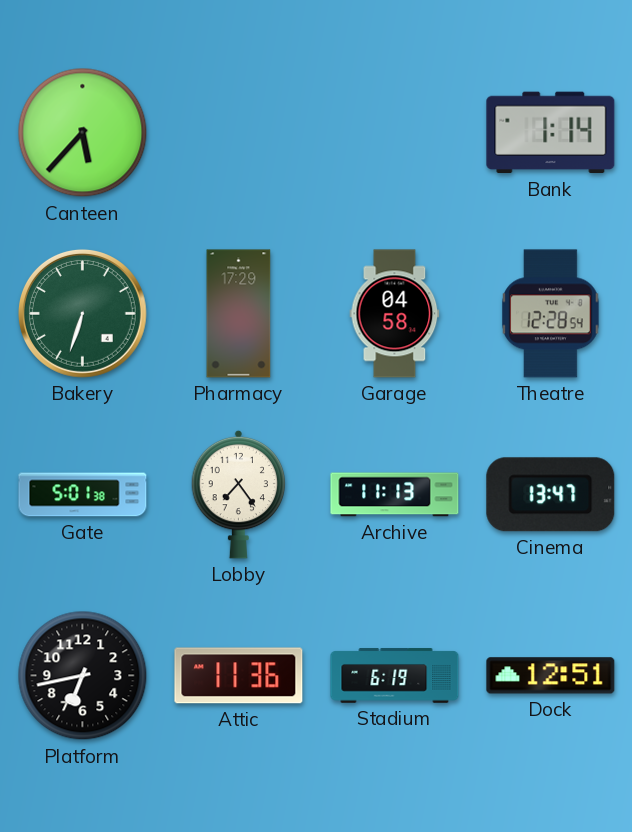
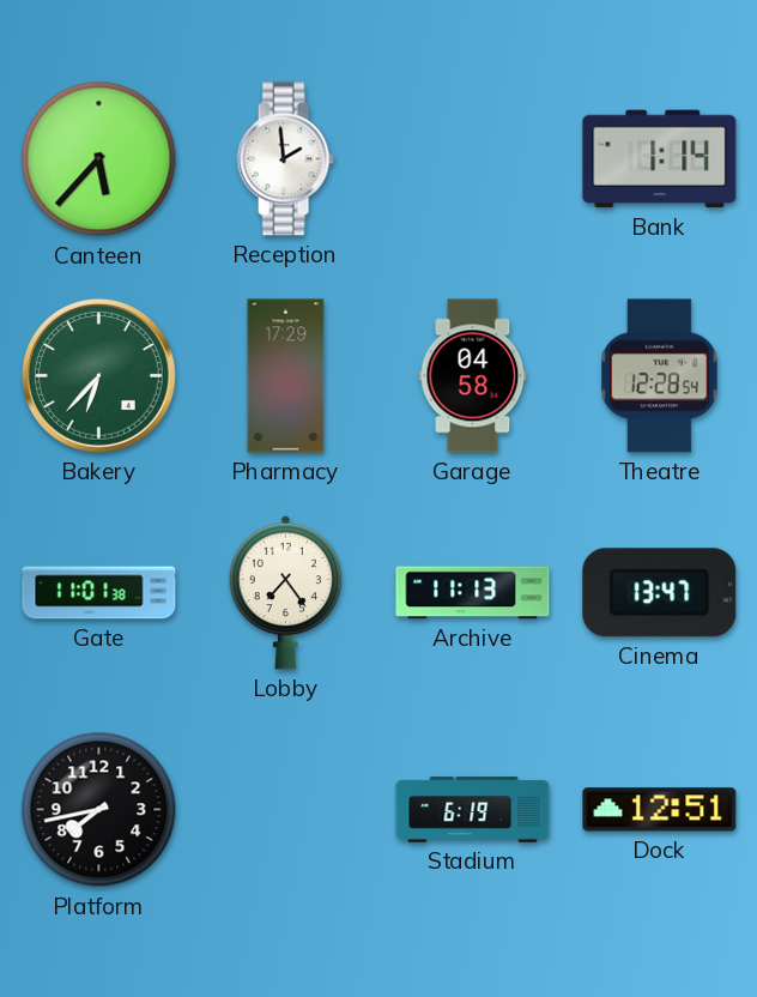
Reception: none -> 1:59 (285, 159)
Bakery: 6:33 -> 6:37 (98, 375)
Gate: 5:01 -> 11:01 (99, 593)
Platform: 6:43 -> 7:43 (99, 810)
Attic: 11:36 -> none (239, 676)
